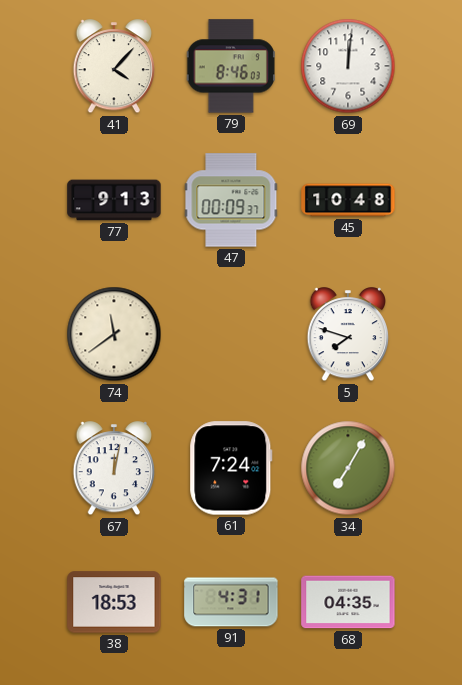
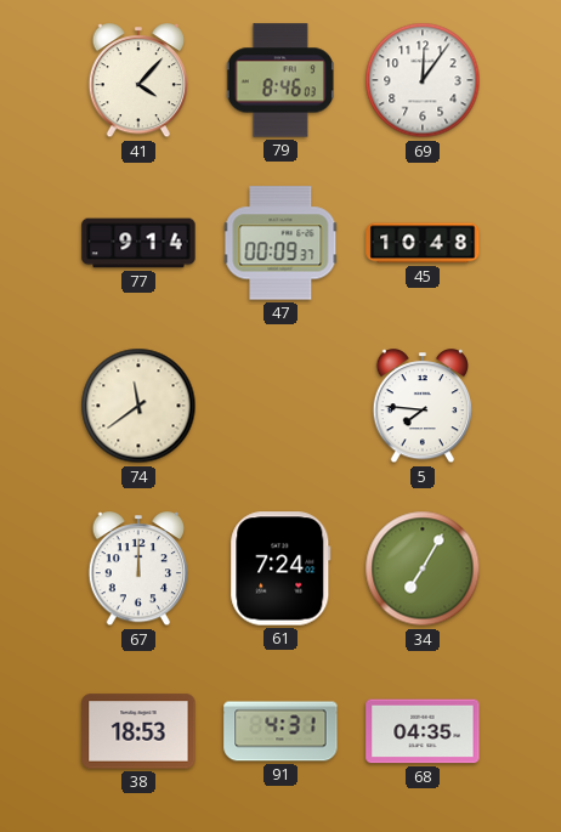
69: 12:01 -> 12:06 (423, 80)
77: 9:13 -> 9:14 (138, 243)
5: 7:48 -> 7:46 (423, 407)
67: 12:02 -> 12:00 (138, 570)
